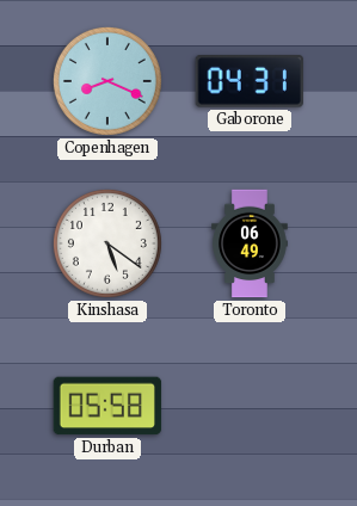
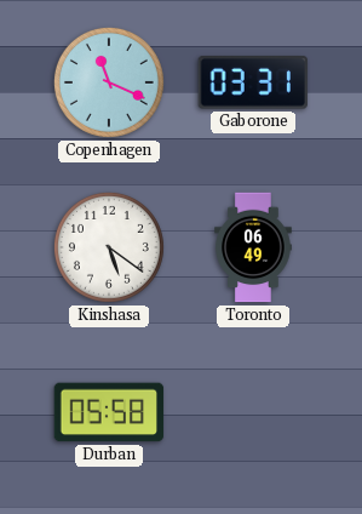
Copenhagen: 8:19 -> 11:19 (109, 82)
Gaborone: 04:31 -> 03:31 (253, 82)
